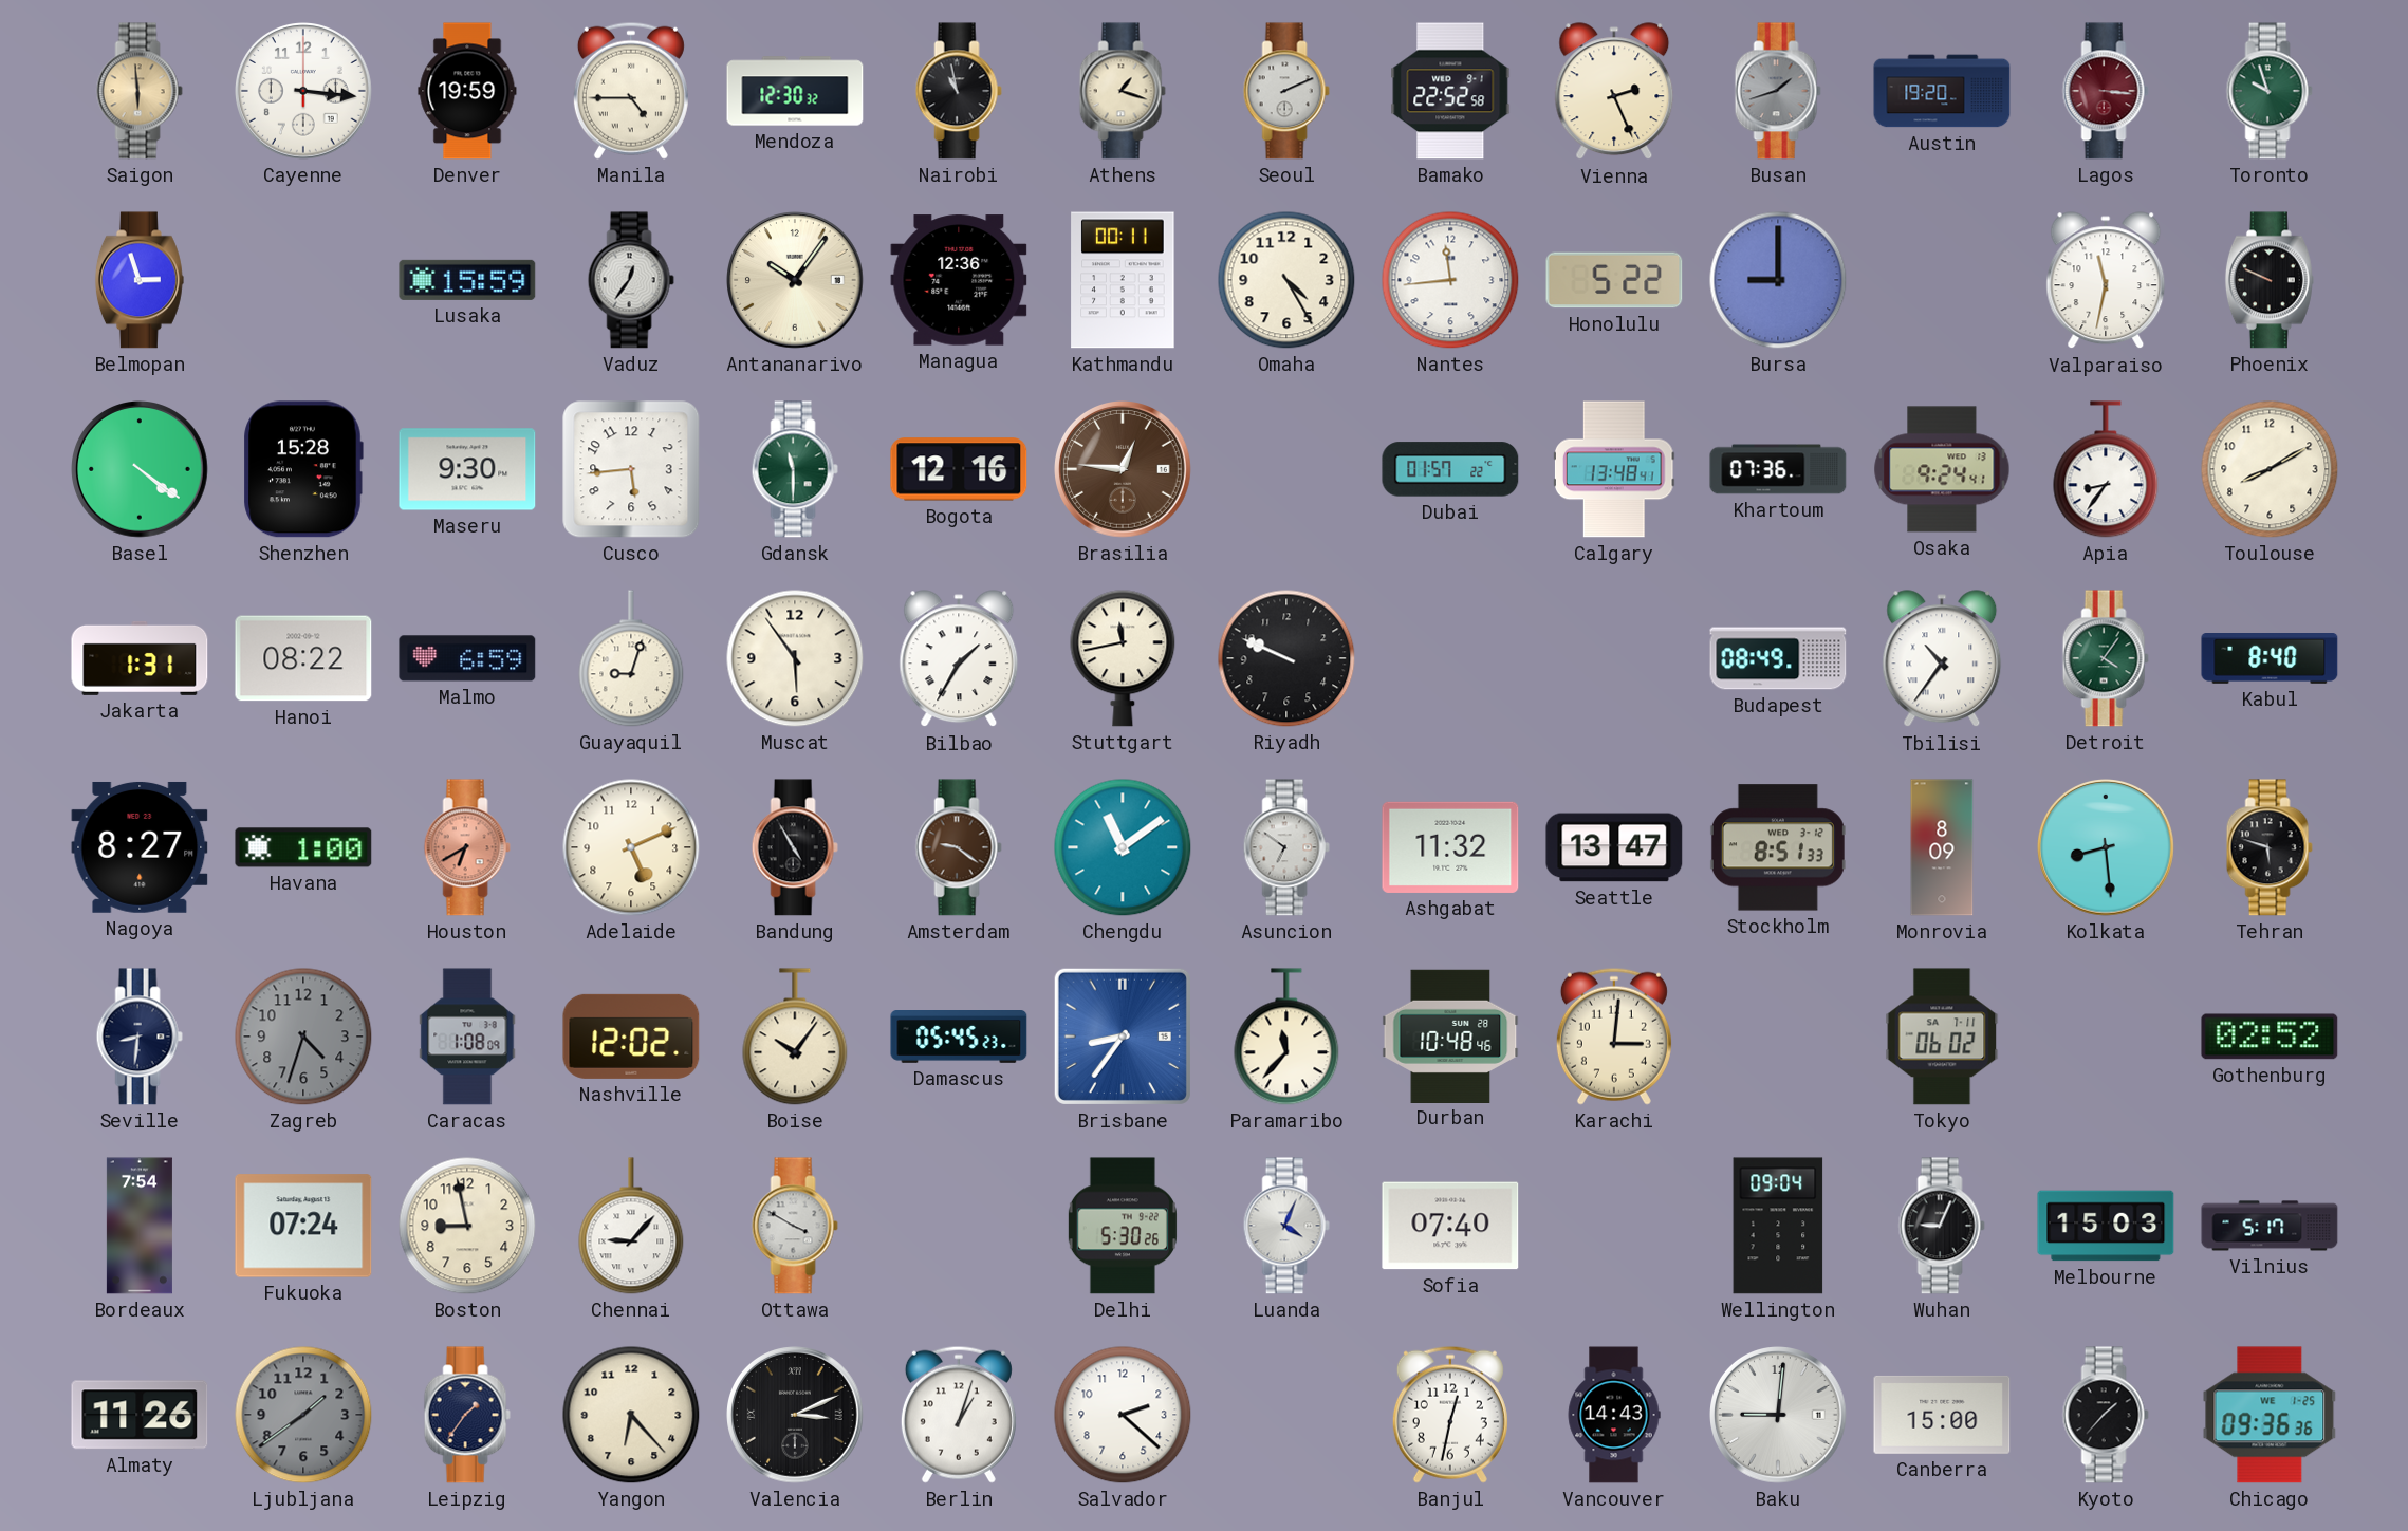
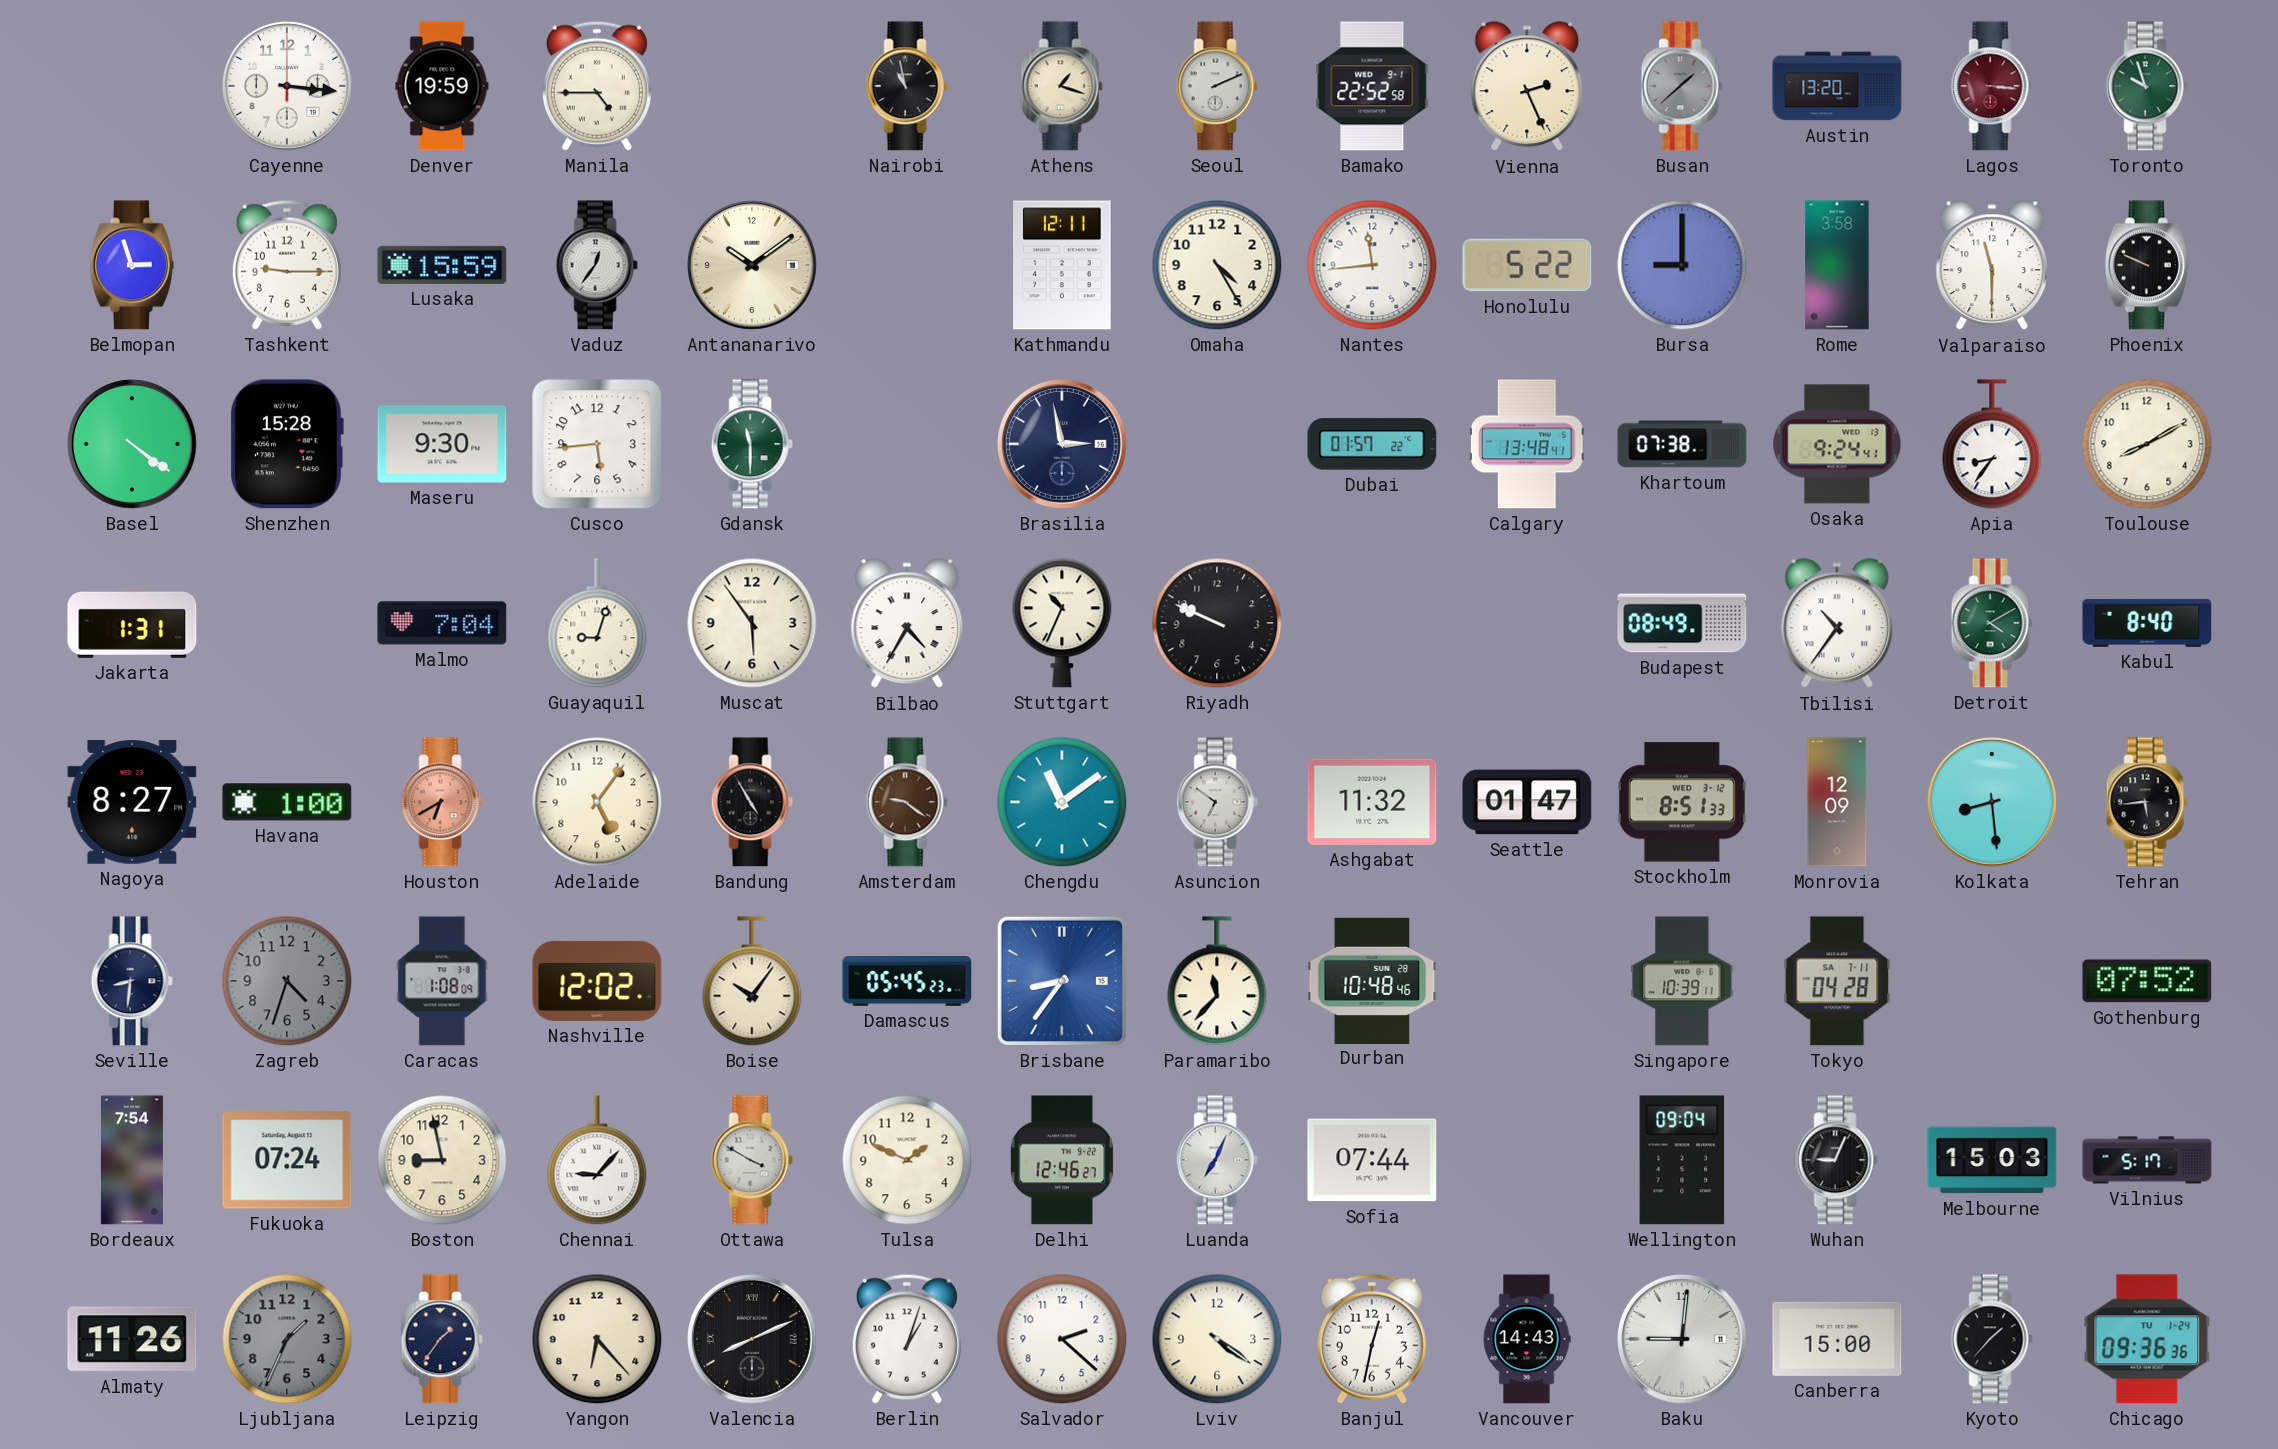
Saigon: 5:59 -> none (140, 91)
Mendoza: 12:30 -> none (795, 91)
Busan: 1:42 -> 1:38 (1682, 86)
Austin: 19:20 -> 13:20 (1837, 86)
Tashkent: none -> 9:15 (287, 265)
Antananarivo: 10:06 -> 10:09 (753, 266)
Managua: 12:36 -> none (959, 280)
Kathmandu: 00:11 -> 12:11 (1062, 265)
Rome: none -> 3:58 (1837, 265)
Valparaiso: 11:32 -> 11:30 (1992, 266)
Bogota: 12:16 -> none (959, 469)
Brasilia: 12:46 -> 2:58 (1063, 445)
Brasilia dial: brown -> navy (1063, 445)
Khartoum: 07:36 -> 07:38 (1682, 444)
Hanoi: 08:22 -> none (303, 658)
Malmo: 6:59 -> 7:04 (442, 623)
Bilbao: 1:35 -> 4:35 (907, 624)
Stuttgart: 11:43 -> 10:34 (1062, 623)
Detroit: 4:06 -> 4:10 (1992, 623)
Adelaide: 5:11 -> 5:06 (597, 802)
Seattle: 13:47 -> 01:47 (1527, 802)
Monrovia: 8:09 -> 12:09 (1837, 802)
Tehran: 5:48 -> 5:44 (2147, 802)
Karachi: 3:01 -> none (1614, 1037)
Singapore: none -> 10:39 (1682, 981)
Tokyo: 06:02 -> 04:28 (1837, 981)
Gothenburg: 02:52 -> 07:52 (2147, 981)
Tulsa: none -> 1:49 (907, 1160)
Delhi: 5:30 -> 12:46 (1062, 1160)
Luanda: 4:04 -> 7:04 (1217, 1160)
Sofia: 07:40 -> 07:44 (1372, 1160)
Ljubljana: 1:39 -> 1:34 (287, 1339)
Valencia: 3:11 -> 8:11 (753, 1340)
Lviv: none -> 4:21 (1217, 1339)
Chicago date: WE 1-25 -> TU 1-24 (2147, 1339)
